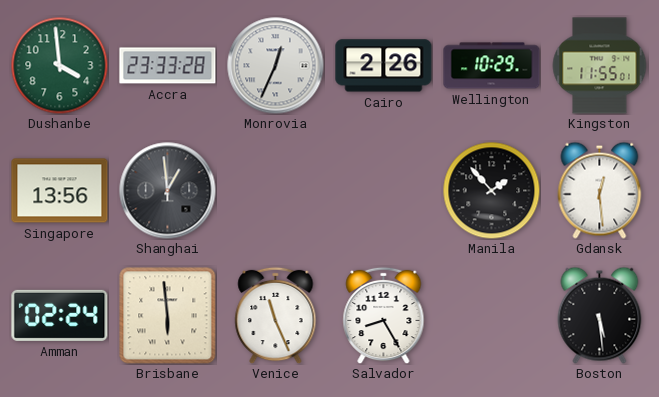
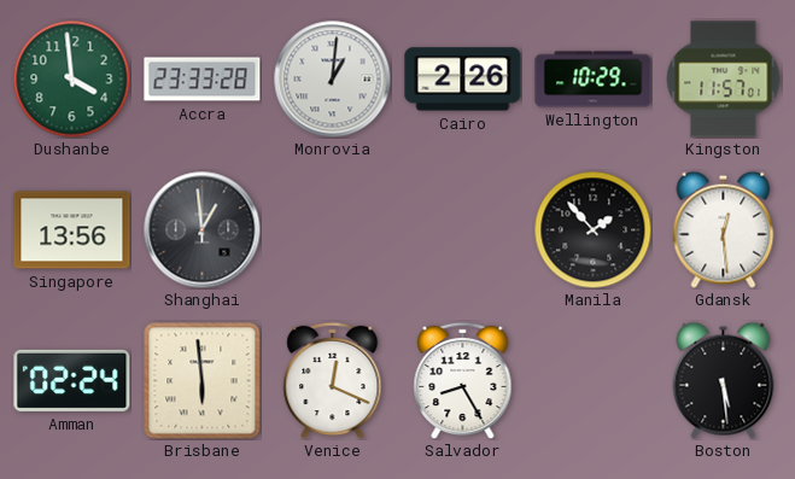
Monrovia: 12:34 -> 1:01 (333, 80)
Kingston: 11:55 -> 11:57 (724, 80)
Venice: 11:26 -> 12:19 (333, 380)
